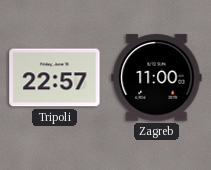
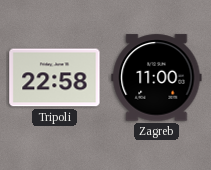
Tripoli: 22:57 -> 22:58 (55, 78)
